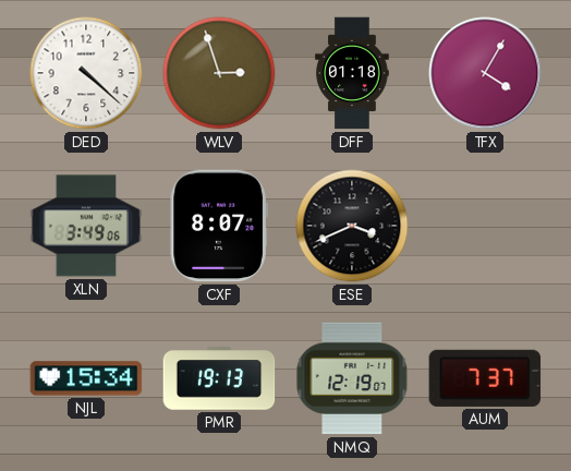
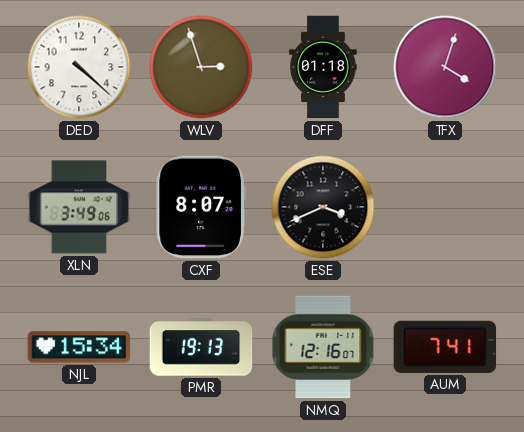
TFX: 4:05 -> 4:03 (445, 67)
NMQ: 12:19 -> 12:16 (323, 347)
AUM: 7:37 -> 7:41 (445, 347)
